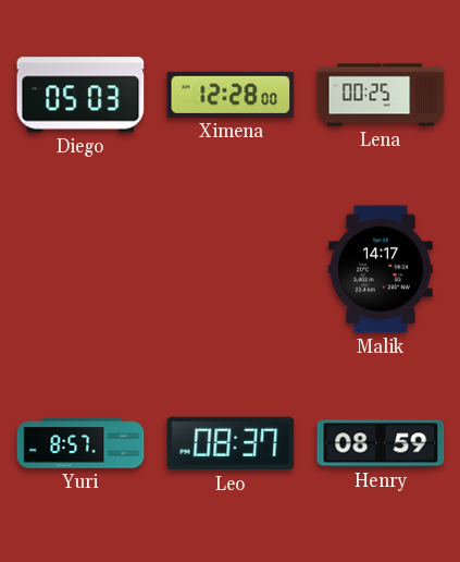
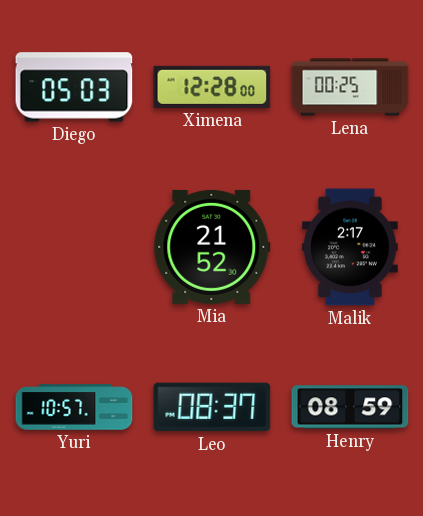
Mia: none -> 21:52 (212, 247)
Malik: 14:17 -> 2:17 (351, 247)
Yuri: 8:57 -> 10:57 (74, 407)
